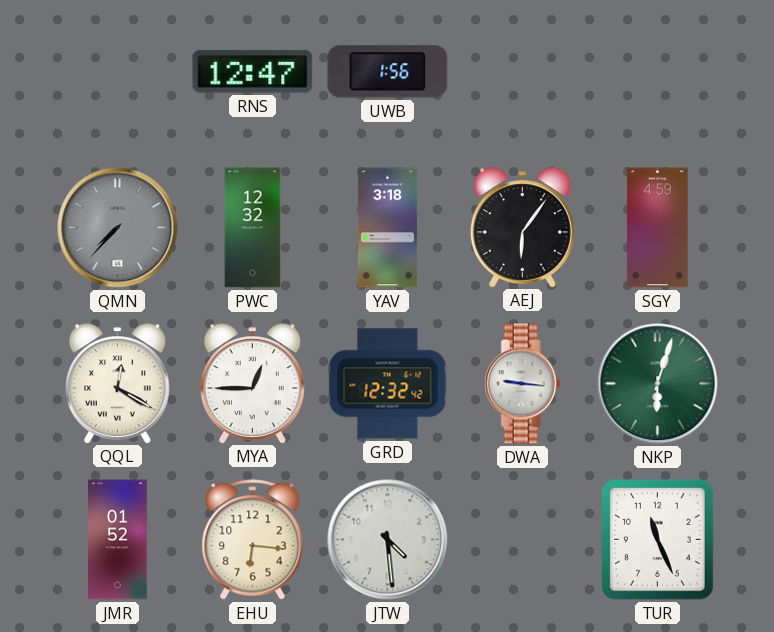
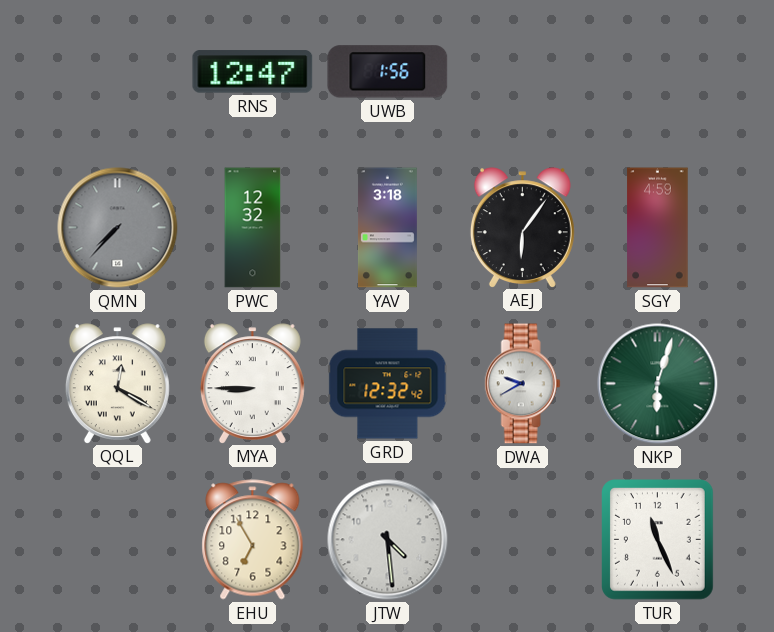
MYA: 12:45 -> 8:45 (252, 383)
DWA: 9:16 -> 9:40 (522, 384)
JMR: 01:52 -> none (117, 540)
EHU: 6:16 -> 6:55 (253, 540)
